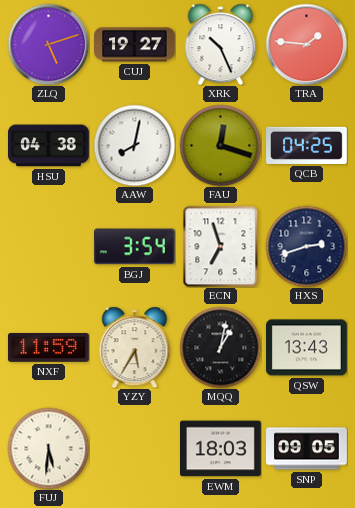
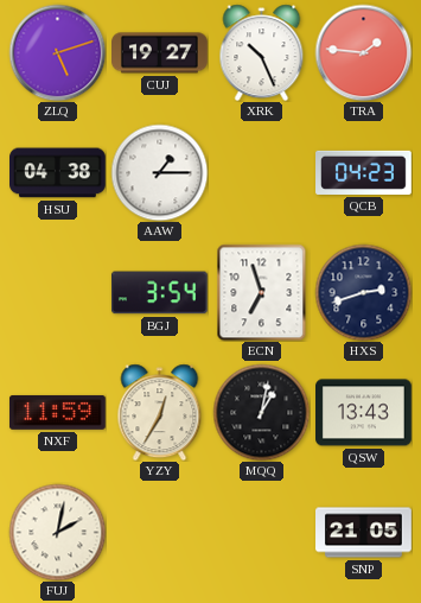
AAW: 8:02 -> 1:15 (159, 172)
FAU: 12:18 -> none (220, 145)
QCB: 04:25 -> 04:23 (364, 172)
YZY: 5:35 -> 12:35 (160, 412)
FUJ: 5:31 -> 2:02 (57, 532)
EWM: 18:03 -> none (221, 449)
SNP: 09:05 -> 21:05 (364, 533)
